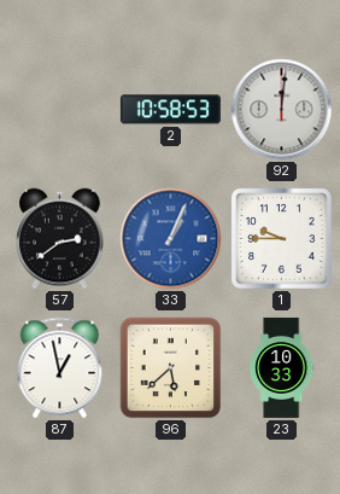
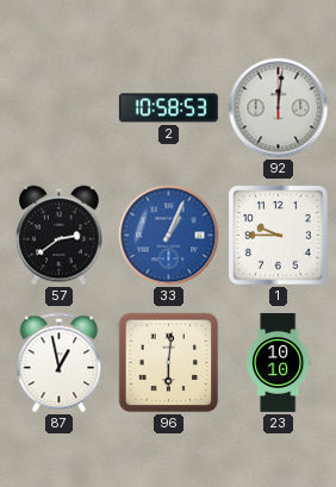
96: 5:38 -> 6:01 (169, 363)
23: 10:33 -> 10:10 (279, 362)
